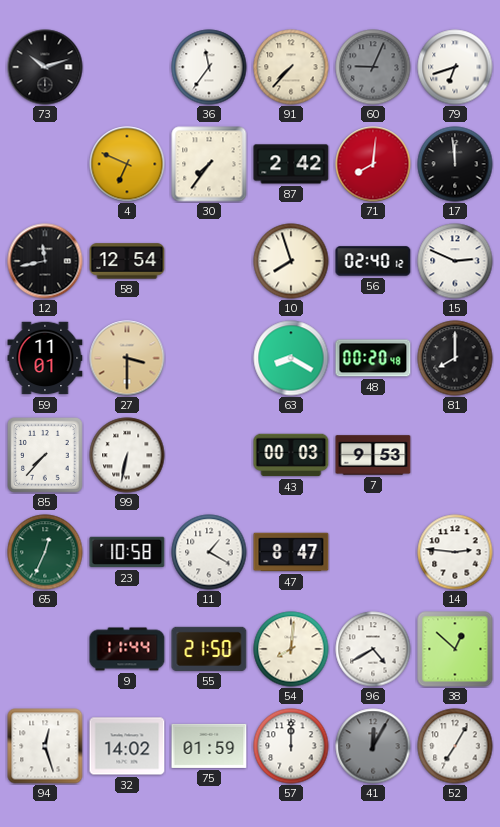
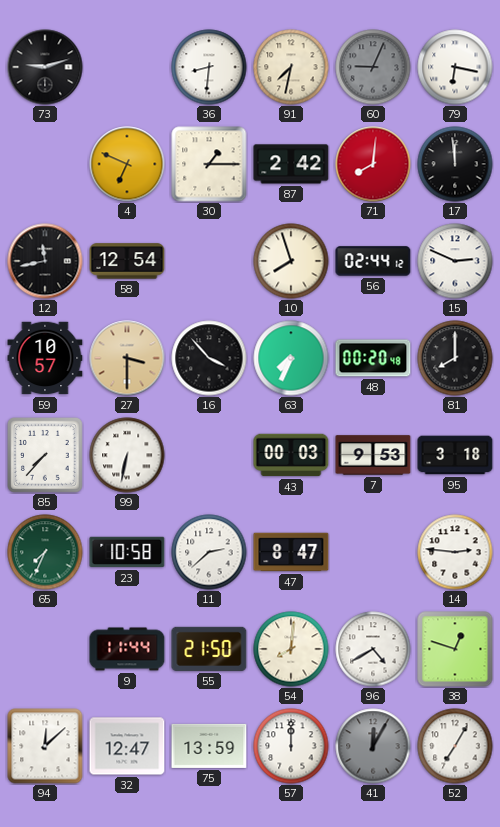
73: 10:12 -> 9:12 (45, 67)
36: 11:36 -> 8:31 (209, 67)
91: 7:37 -> 7:32 (291, 67)
79: 6:42 -> 6:17 (455, 67)
30: 7:36 -> 1:15 (209, 164)
56: 02:40 -> 02:44 (373, 261)
59: 11:01 -> 10:57 (45, 358)
16: none -> 3:53 (209, 358)
63: 8:20 -> 7:34 (291, 358)
95: none -> 3:18 (455, 455)
65: 12:34 -> 7:34 (45, 552)
11: 1:20 -> 2:38 (209, 552)
38: 12:52 -> 12:48 (455, 649)
94: 12:27 -> 12:08 (45, 746)
32: 14:02 -> 12:47 (127, 746)
75: 01:59 -> 13:59 (209, 746)
